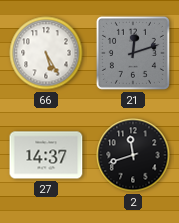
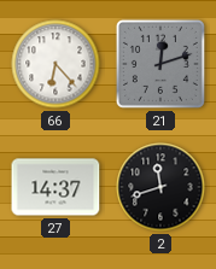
66: 5:25 -> 6:23 (56, 64)
